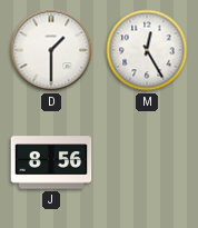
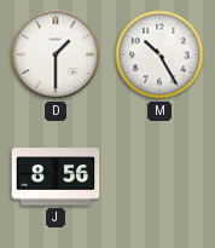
M: 12:25 -> 10:25 (159, 54)
